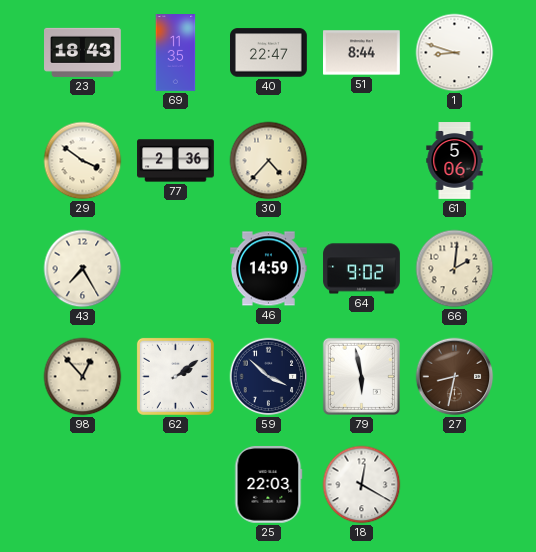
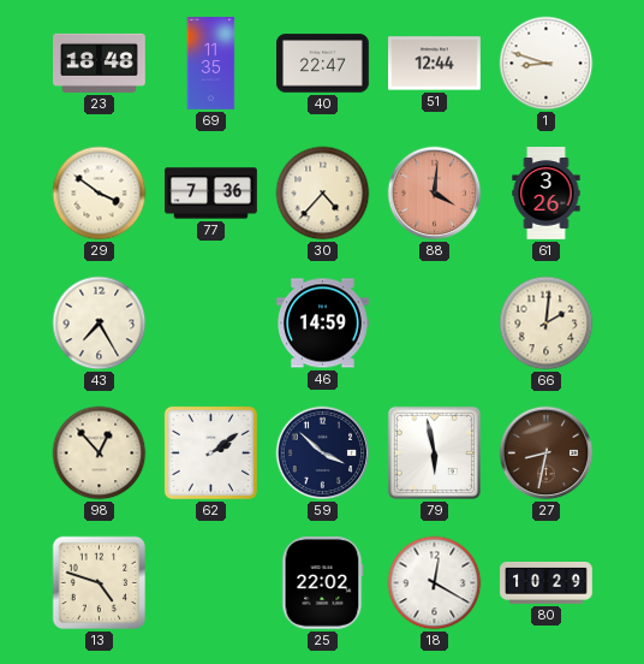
23: 18:43 -> 18:48 (100, 63)
51: 8:44 -> 12:44 (435, 64)
77: 2:36 -> 7:36 (211, 194)
88: none -> 4:01 (435, 194)
61: 5:06 -> 3:26 (547, 194)
64: 9:02 -> none (362, 269)
13: none -> 4:48 (100, 583)
25: 22:03 -> 22:02 (323, 583)
80: none -> 10:29 (547, 583)
